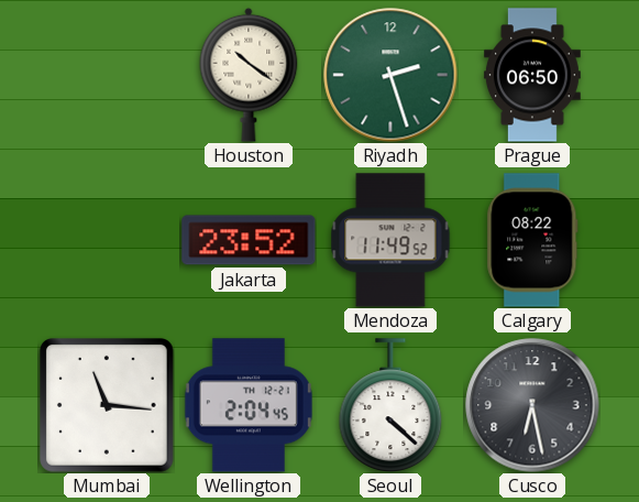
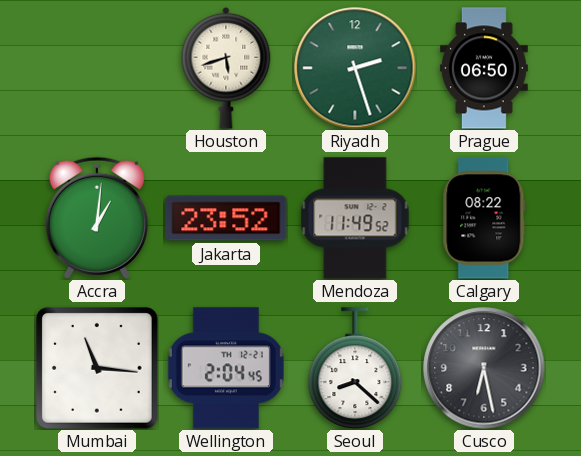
Houston: 10:21 -> 5:42 (226, 68)
Accra: none -> 1:01 (97, 217)
Seoul: 4:22 -> 8:22 (355, 368)
